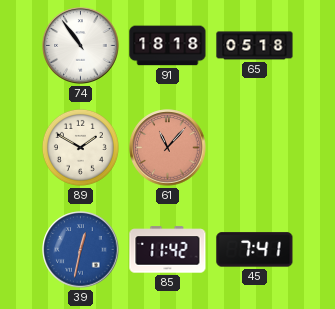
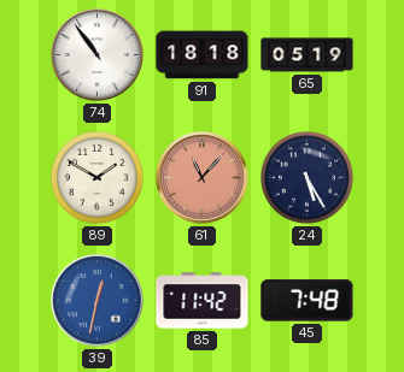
65: 05:18 -> 05:19 (308, 55)
24: none -> 5:25 (306, 177)
45: 7:41 -> 7:48 (308, 301)
